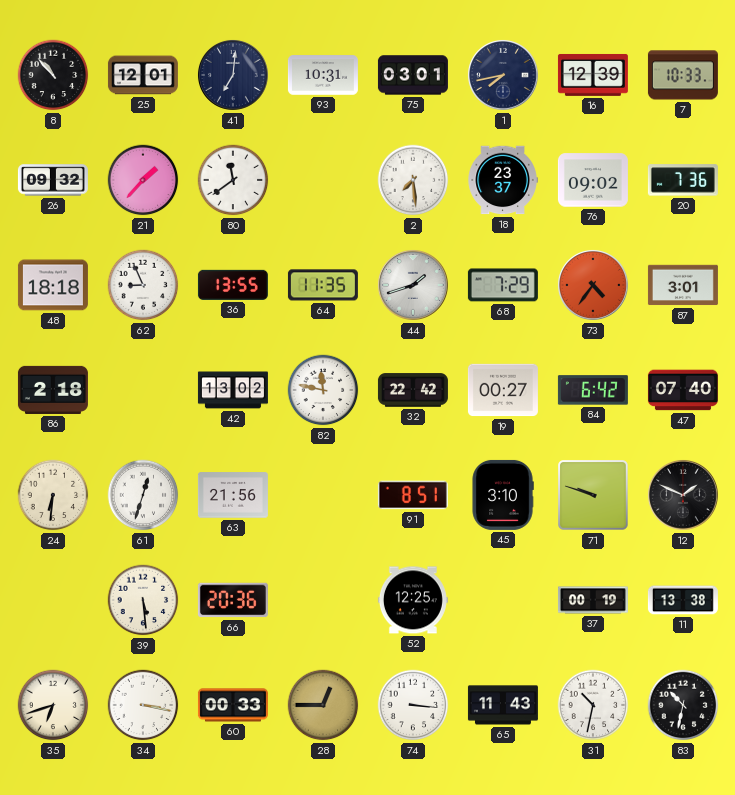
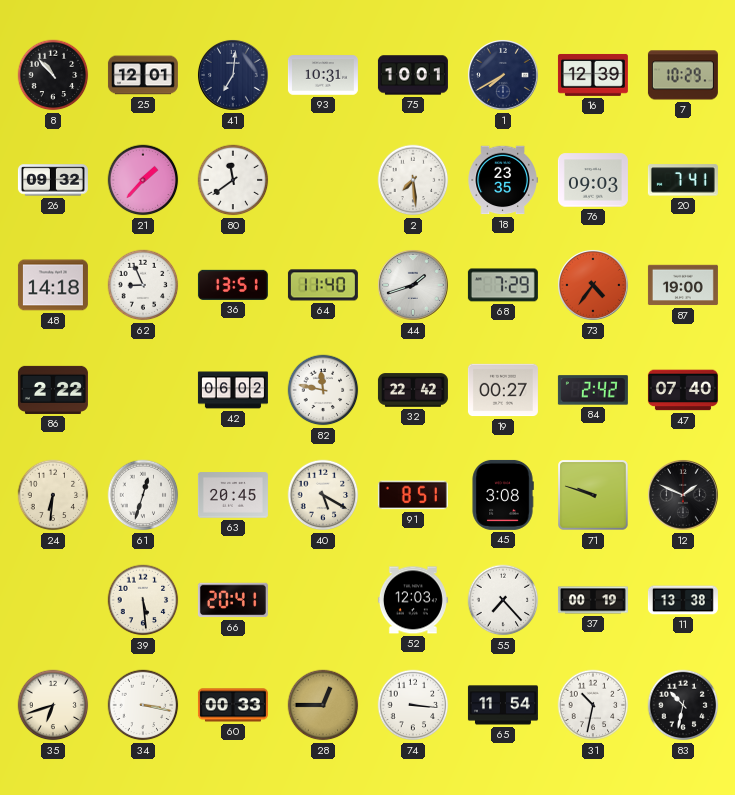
75: 03:01 -> 10:01 (413, 75)
1: 7:43 -> 7:40 (503, 75)
7: 10:33 -> 10:29 (683, 75)
18: 23:37 -> 23:35 (503, 180)
76: 09:02 -> 09:03 (593, 180)
20: 7:36 -> 7:41 (683, 180)
48: 18:18 -> 14:18 (53, 285)
36: 13:55 -> 13:51 (233, 285)
64: 11:35 -> 11:40 (323, 285)
87: 3:01 -> 19:00 (683, 285)
86: 2:18 -> 2:22 (53, 390)
42: 13:02 -> 06:02 (233, 390)
84: 6:42 -> 2:42 (593, 390)
63: 21:56 -> 20:45 (233, 495)
40: none -> 5:20 (323, 495)
45: 3:10 -> 3:08 (503, 495)
66: 20:36 -> 20:41 (233, 600)
52: 12:25 -> 12:03 (413, 600)
55: none -> 7:23 (503, 600)
65: 11:43 -> 11:54 (503, 705)
